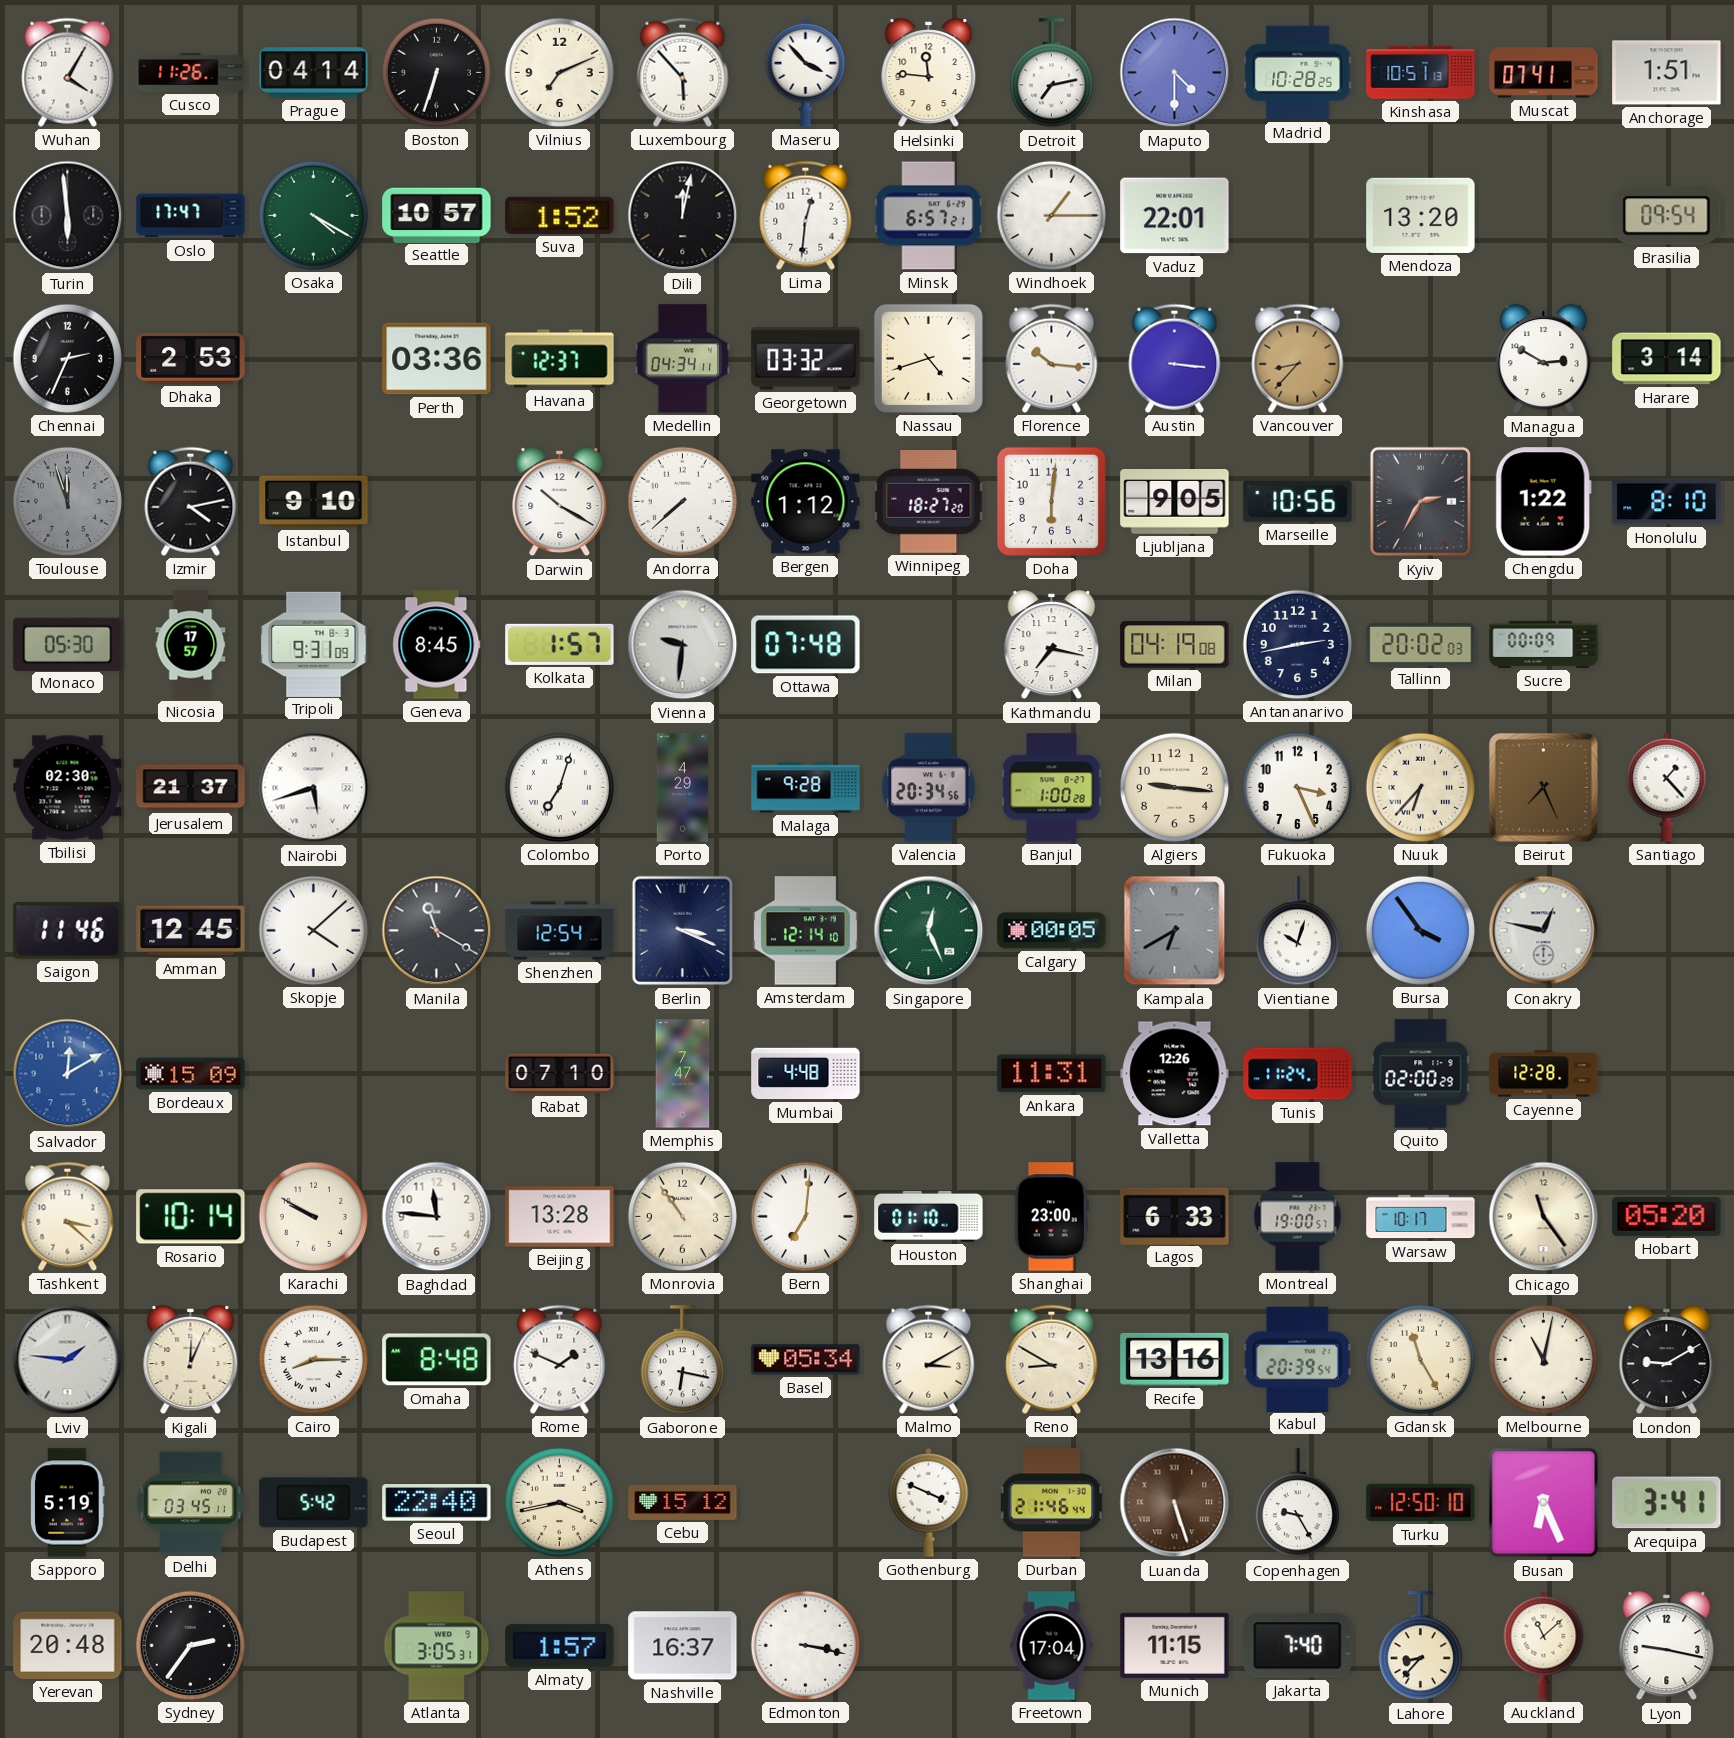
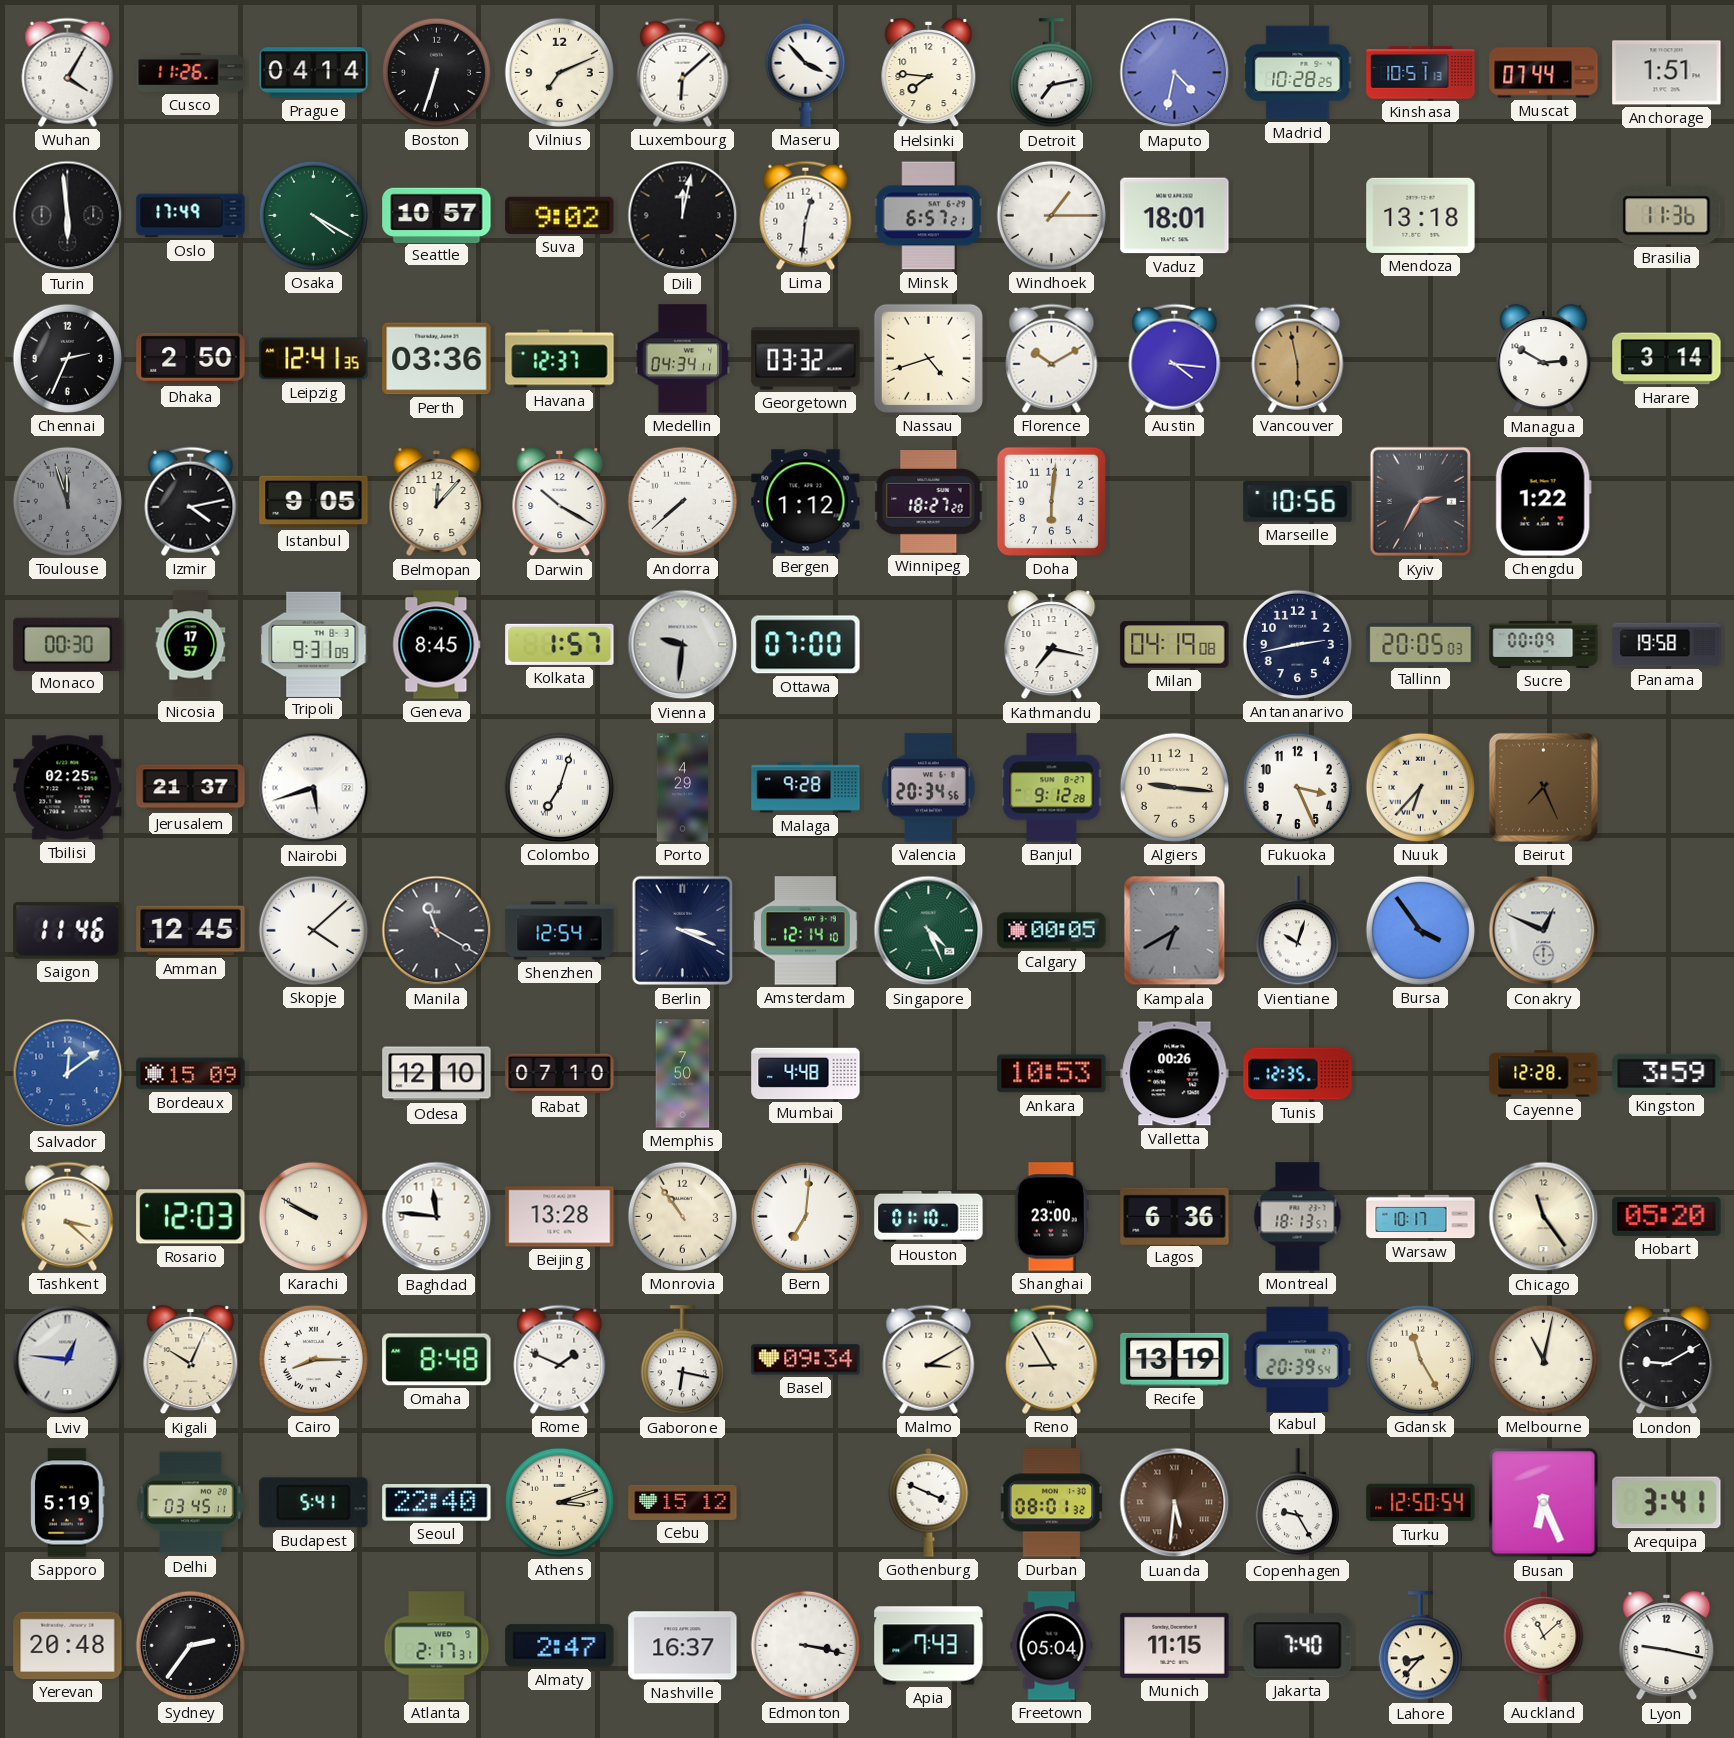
Luxembourg: 5:53 -> 6:08 (683, 72)
Helsinki: 11:46 -> 7:46 (929, 73)
Maputo: 4:30 -> 4:32 (1175, 73)
Muscat: 07:41 -> 07:44 (1544, 73)
Oslo: 17:47 -> 17:49 (191, 216)
Suva: 1:52 -> 9:02 (560, 215)
Vaduz: 22:01 -> 18:01 (1175, 216)
Mendoza: 13:20 -> 13:18 (1421, 215)
Brasilia: 09:54 -> 11:36 (1667, 216)
Dhaka: 2:53 -> 2:50 (191, 358)
Leipzig: none -> 12:41 (314, 359)
Florence: 10:16 -> 10:10 (1052, 358)
Austin: 3:16 -> 4:16 (1175, 358)
Vancouver: 8:37 -> 5:58 (1298, 358)
Istanbul: 9:10 -> 9:05 (314, 502)
Belmopan: none -> 12:07 (437, 502)
Ljubljana: 9:05 -> none (1175, 502)
Honolulu: 8:10 -> none (1667, 502)
Monaco: 05:30 -> 00:30 (68, 644)
Ottawa: 07:48 -> 07:00 (806, 645)
Tallinn: 20:02 -> 20:05 (1421, 644)
Panama: none -> 19:58 (1667, 645)
Tbilisi: 02:30 -> 02:25 (68, 788)
Banjul: 1:00 -> 9:12 (1052, 788)
Santiago: 1:23 -> none (1667, 787)
Singapore: 12:26 -> 4:26 (929, 931)
Conakry: 12:47 -> 12:49 (1544, 931)
Salvador: 12:10 -> 12:09 (68, 1074)
Odesa: none -> 12:10 (437, 1074)
Memphis: 7:47 -> 7:50 (683, 1074)
Ankara: 11:31 -> 10:53 (1052, 1074)
Valletta: 12:26 -> 00:26 (1175, 1074)
Tunis: 11:24 -> 12:35 (1298, 1074)
Quito: 02:00 -> none (1421, 1074)
Kingston: none -> 3:59 (1667, 1073)
Rosario: 10:14 -> 12:03 (191, 1217)
Lagos: 6:33 -> 6:36 (1175, 1216)
Montreal: 19:00 -> 18:13 (1298, 1217)
Lviv: 1:46 -> 12:46 (68, 1360)
Kigali: 12:04 -> 10:04 (191, 1360)
Basel: 05:34 -> 09:34 (806, 1360)
Reno: 8:50 -> 8:55 (1052, 1359)
Recife: 13:16 -> 13:19 (1175, 1359)
Budapest: 5:42 -> 5:41 (314, 1503)
Athens: 3:43 -> 3:12 (559, 1502)
Durban: 21:46 -> 08:01 (1051, 1503)
Luanda: 5:27 -> 5:31 (1175, 1503)
Turku: 12:50:10 -> 12:50:54 (1421, 1503)
Atlanta: 3:05 -> 2:17 (437, 1646)
Almaty: 1:57 -> 2:47 (560, 1646)
Apia: none -> 7:43 (929, 1646)
Freetown: 17:04 -> 05:04 (1052, 1646)
